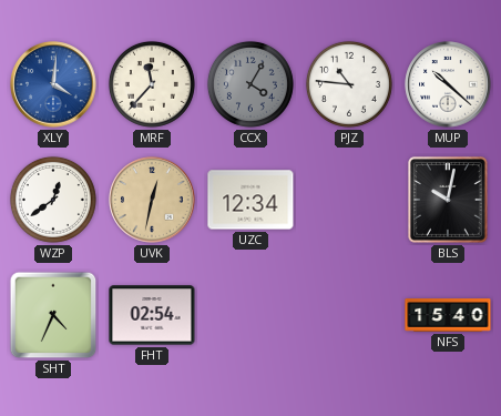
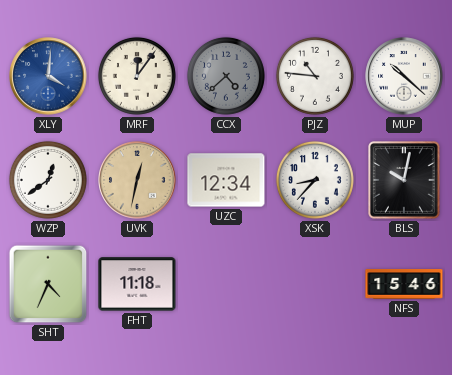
MRF: 11:37 -> 12:06 (137, 76)
CCX: 4:05 -> 4:38 (226, 76)
XSK: none -> 8:37 (315, 180)
FHT: 02:54 -> 11:18 (137, 284)
NFS: 15:40 -> 15:46 (404, 284)
